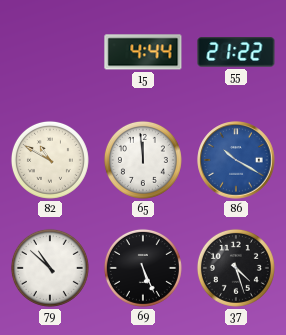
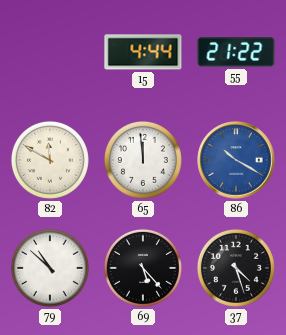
82: 10:50 -> 11:50 (50, 160)
69: 5:26 -> 5:23 (143, 268)
